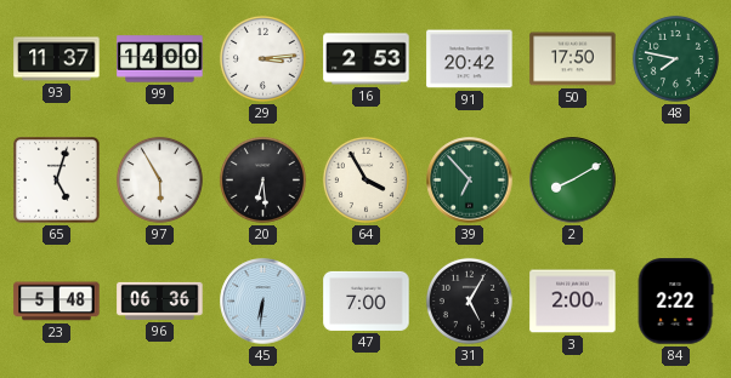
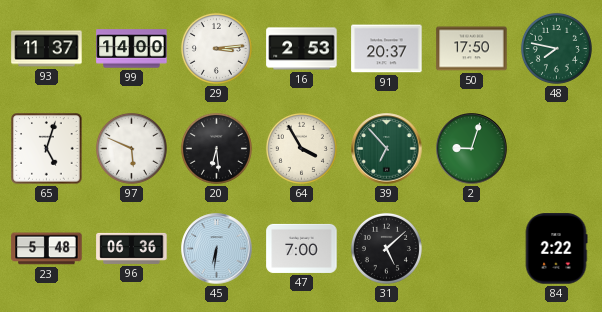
91: 20:42 -> 20:37 (387, 49)
97: 5:55 -> 5:49 (131, 148)
2: 8:10 -> 9:03 (472, 149)
31: 5:05 -> 5:08 (386, 248)
3: 2:00 -> none (573, 302)
